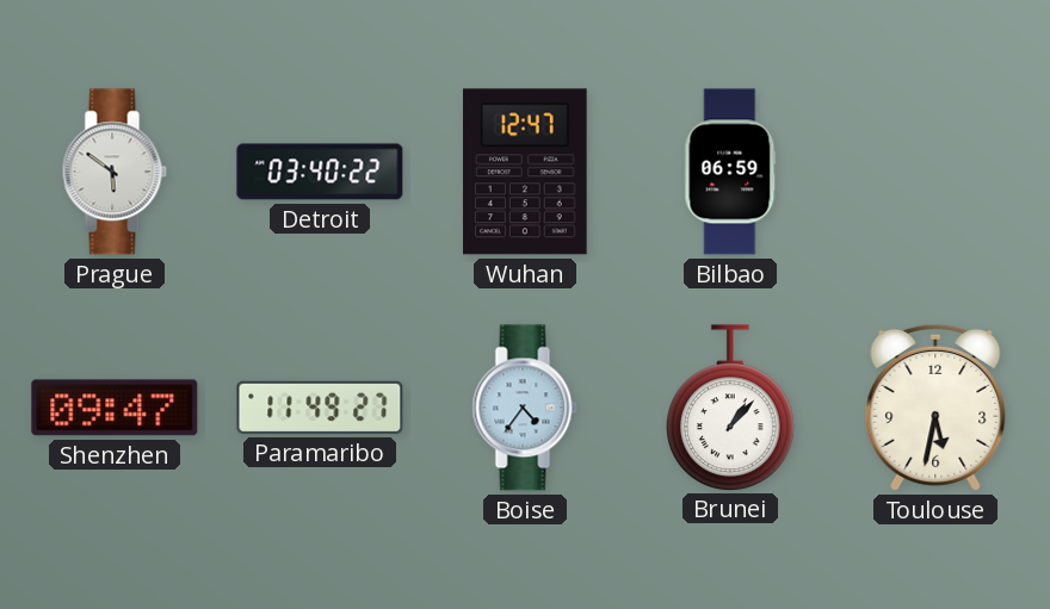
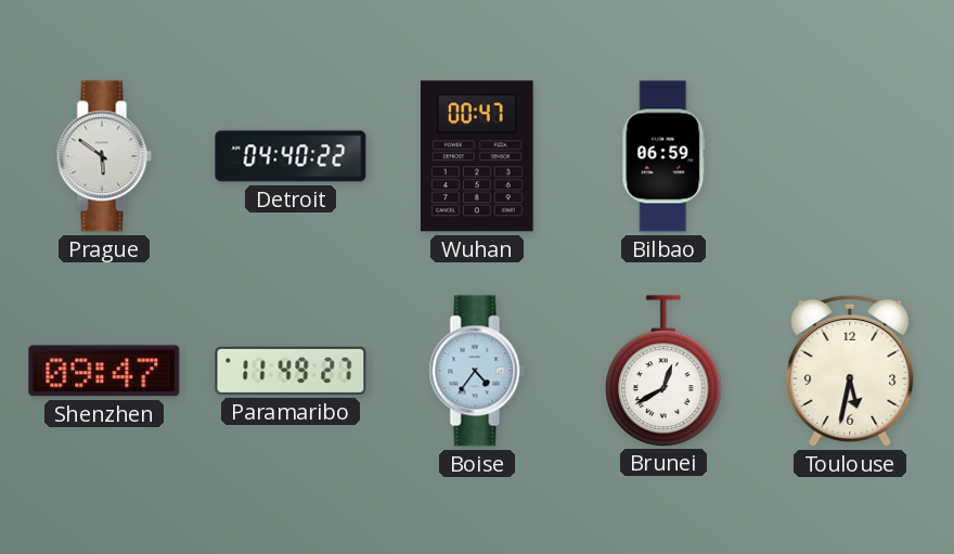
Detroit: 03:40 -> 04:40 (291, 156)
Wuhan: 12:47 -> 00:47 (478, 156)
Brunei: 1:07 -> 12:40 (665, 371)
